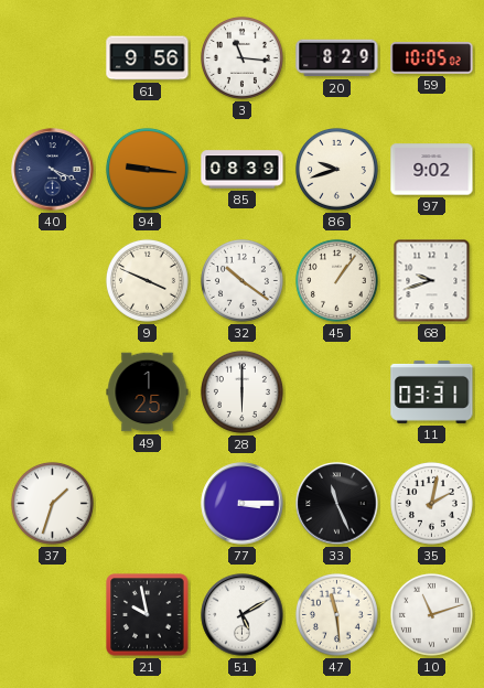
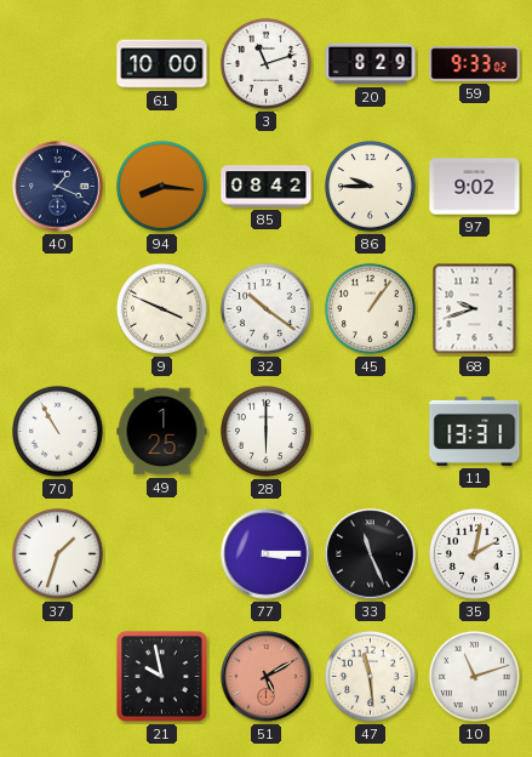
61: 9:56 -> 10:00 (162, 64)
3: 11:16 -> 11:12 (265, 63)
59: 10:05 -> 9:33 (475, 64)
40: 4:19 -> 1:19 (58, 187)
94: 9:16 -> 8:16 (161, 186)
85: 08:39 -> 08:42 (267, 187)
86: 9:42 -> 9:45 (370, 186)
70: none -> 10:55 (57, 431)
11: 03:31 -> 13:31 (475, 431)
51 dial: white -> salmon (267, 677)
